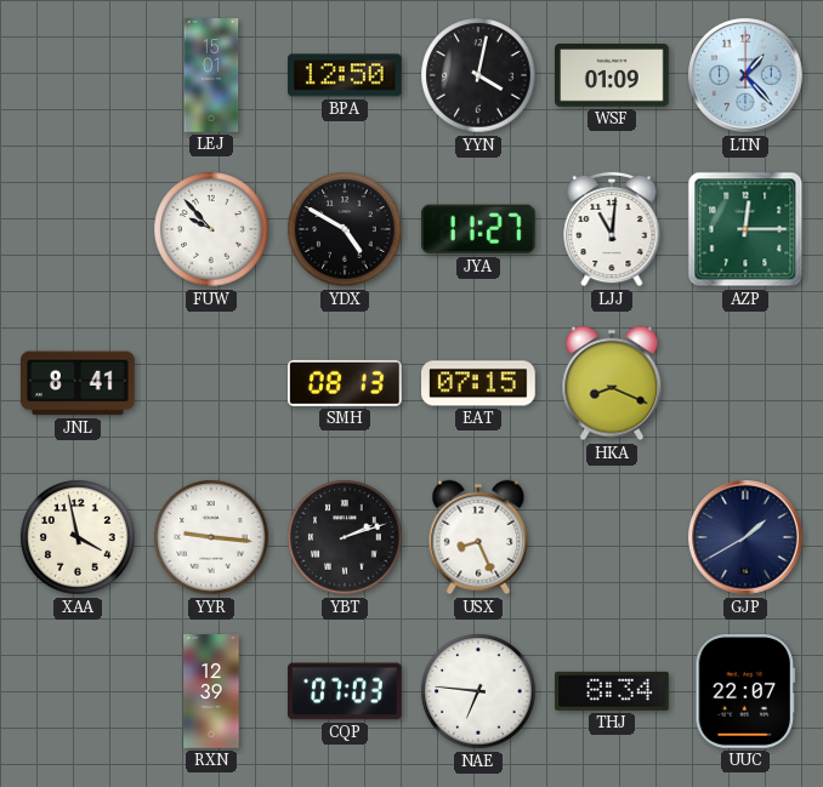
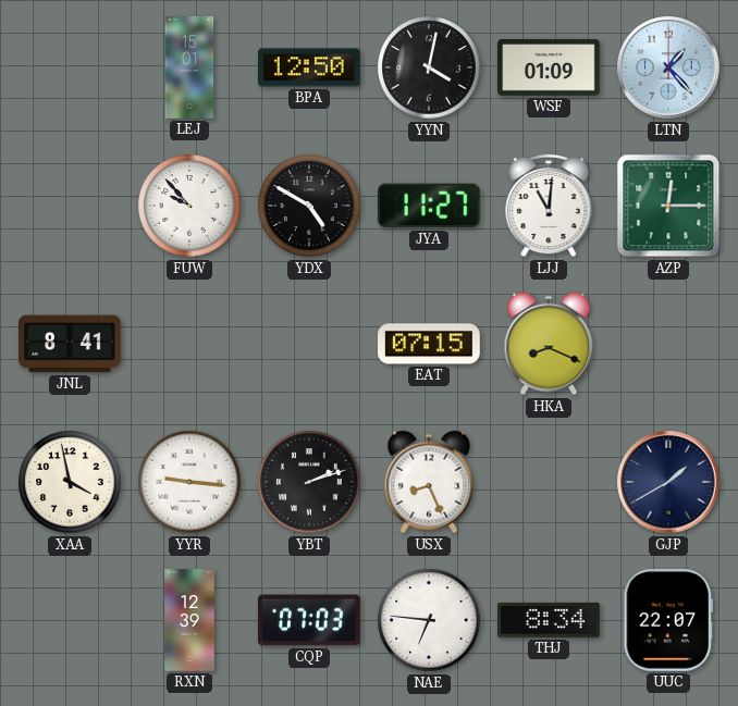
SMH: 08:13 -> none (346, 383)
